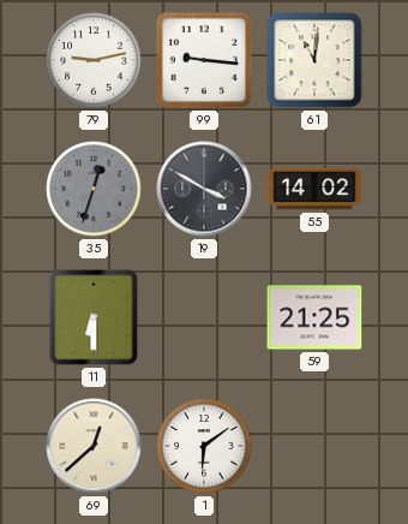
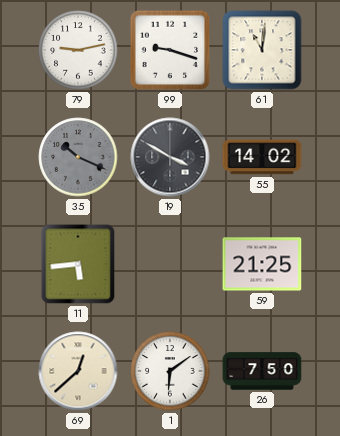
99: 9:16 -> 9:18 (170, 50)
35: 12:33 -> 10:19 (78, 157)
11: 6:30 -> 5:44 (78, 264)
26: none -> 7:50 (262, 371)
